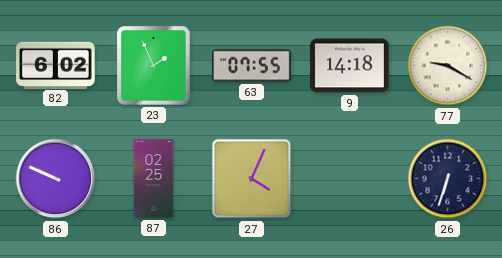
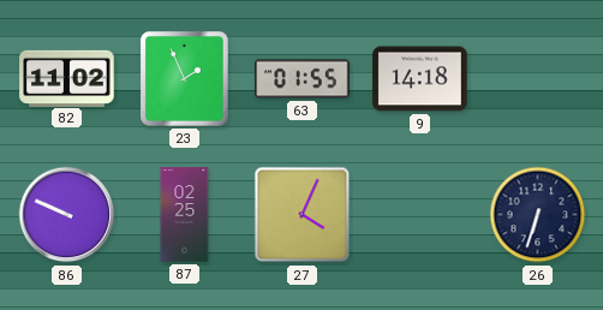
82: 6:02 -> 11:02 (67, 78)
63: 07:55 -> 01:55 (303, 79)
77: 9:20 -> none (448, 66)
